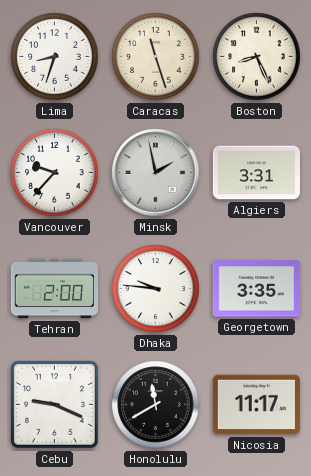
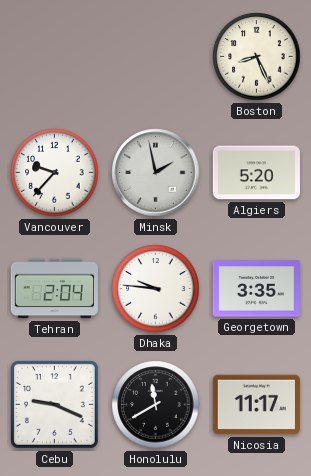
Lima: 8:33 -> none (55, 57)
Caracas: 11:27 -> none (156, 57)
Algiers: 3:31 -> 5:20 (256, 173)
Tehran: 2:00 -> 2:04 (54, 289)
